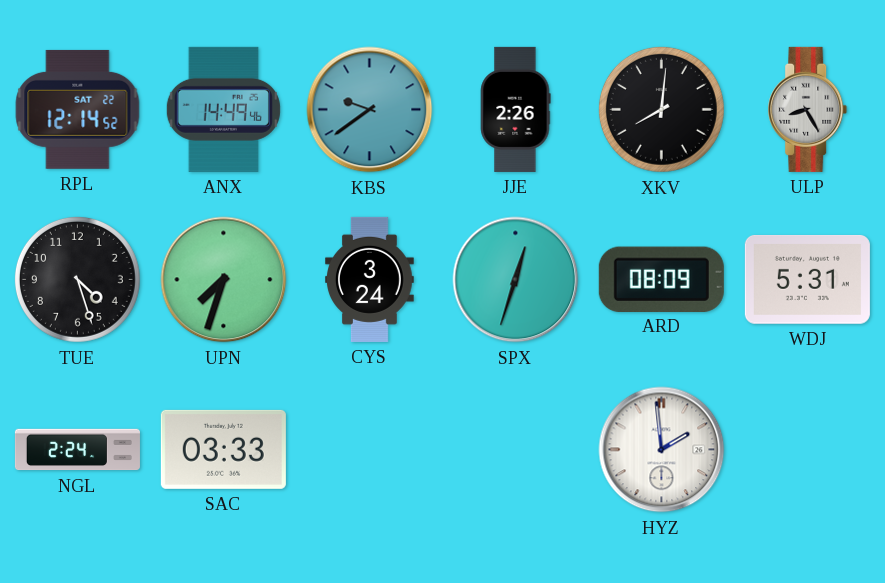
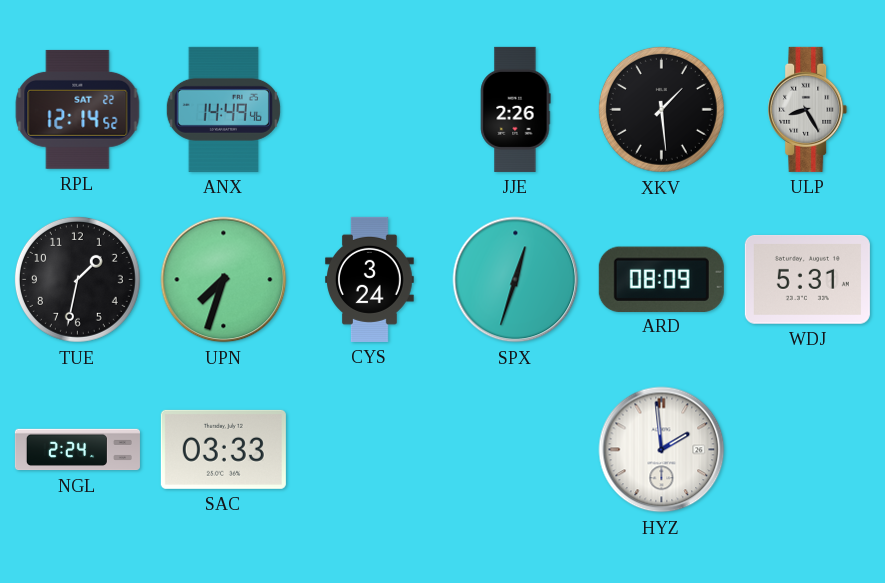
KBS: 9:39 -> none (370, 110)
XKV: 8:01 -> 1:29 (661, 109)
TUE: 4:27 -> 1:32 (77, 279)
